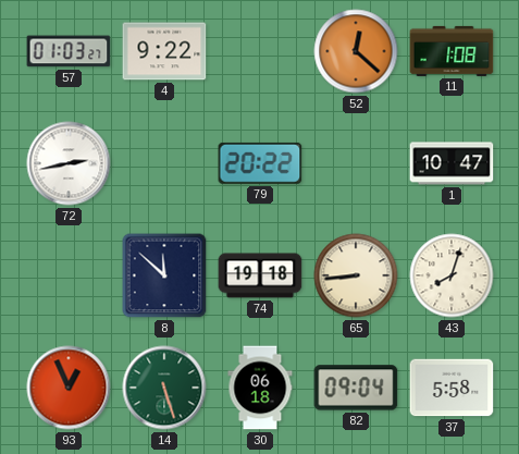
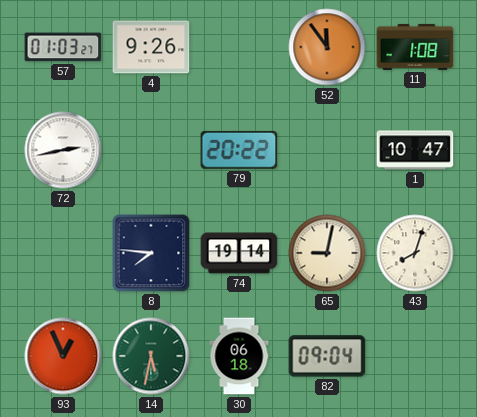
4: 9:22 -> 9:26 (151, 47)
52: 12:22 -> 11:54 (327, 47)
8: 11:52 -> 7:46 (151, 253)
74: 19:18 -> 19:14 (239, 253)
65: 8:44 -> 9:02 (327, 253)
14: 5:27 -> 5:32 (151, 356)
37: 5:58 -> none (452, 388)
